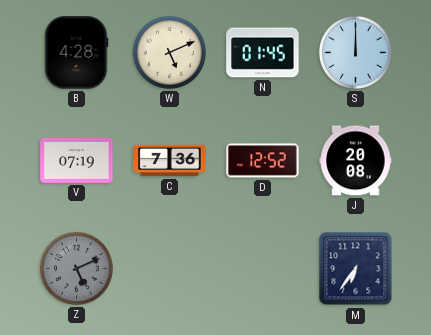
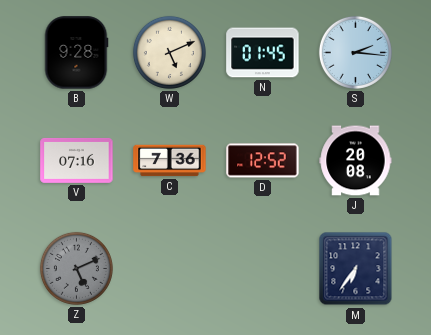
B: 4:28 -> 9:28 (76, 53)
S: 12:00 -> 2:16 (355, 52)
V: 07:19 -> 07:16 (77, 161)
